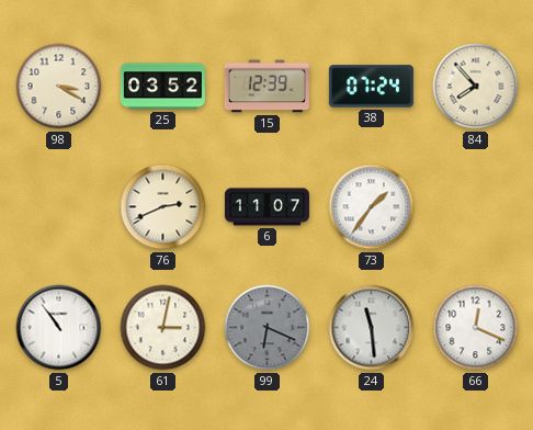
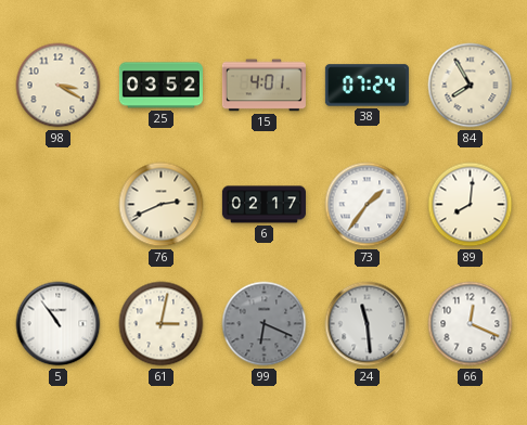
15: 12:39 -> 4:01 (263, 86)
84: 7:53 -> 7:55 (471, 86)
6: 11:07 -> 02:17 (263, 205)
89: none -> 8:01 (471, 205)
